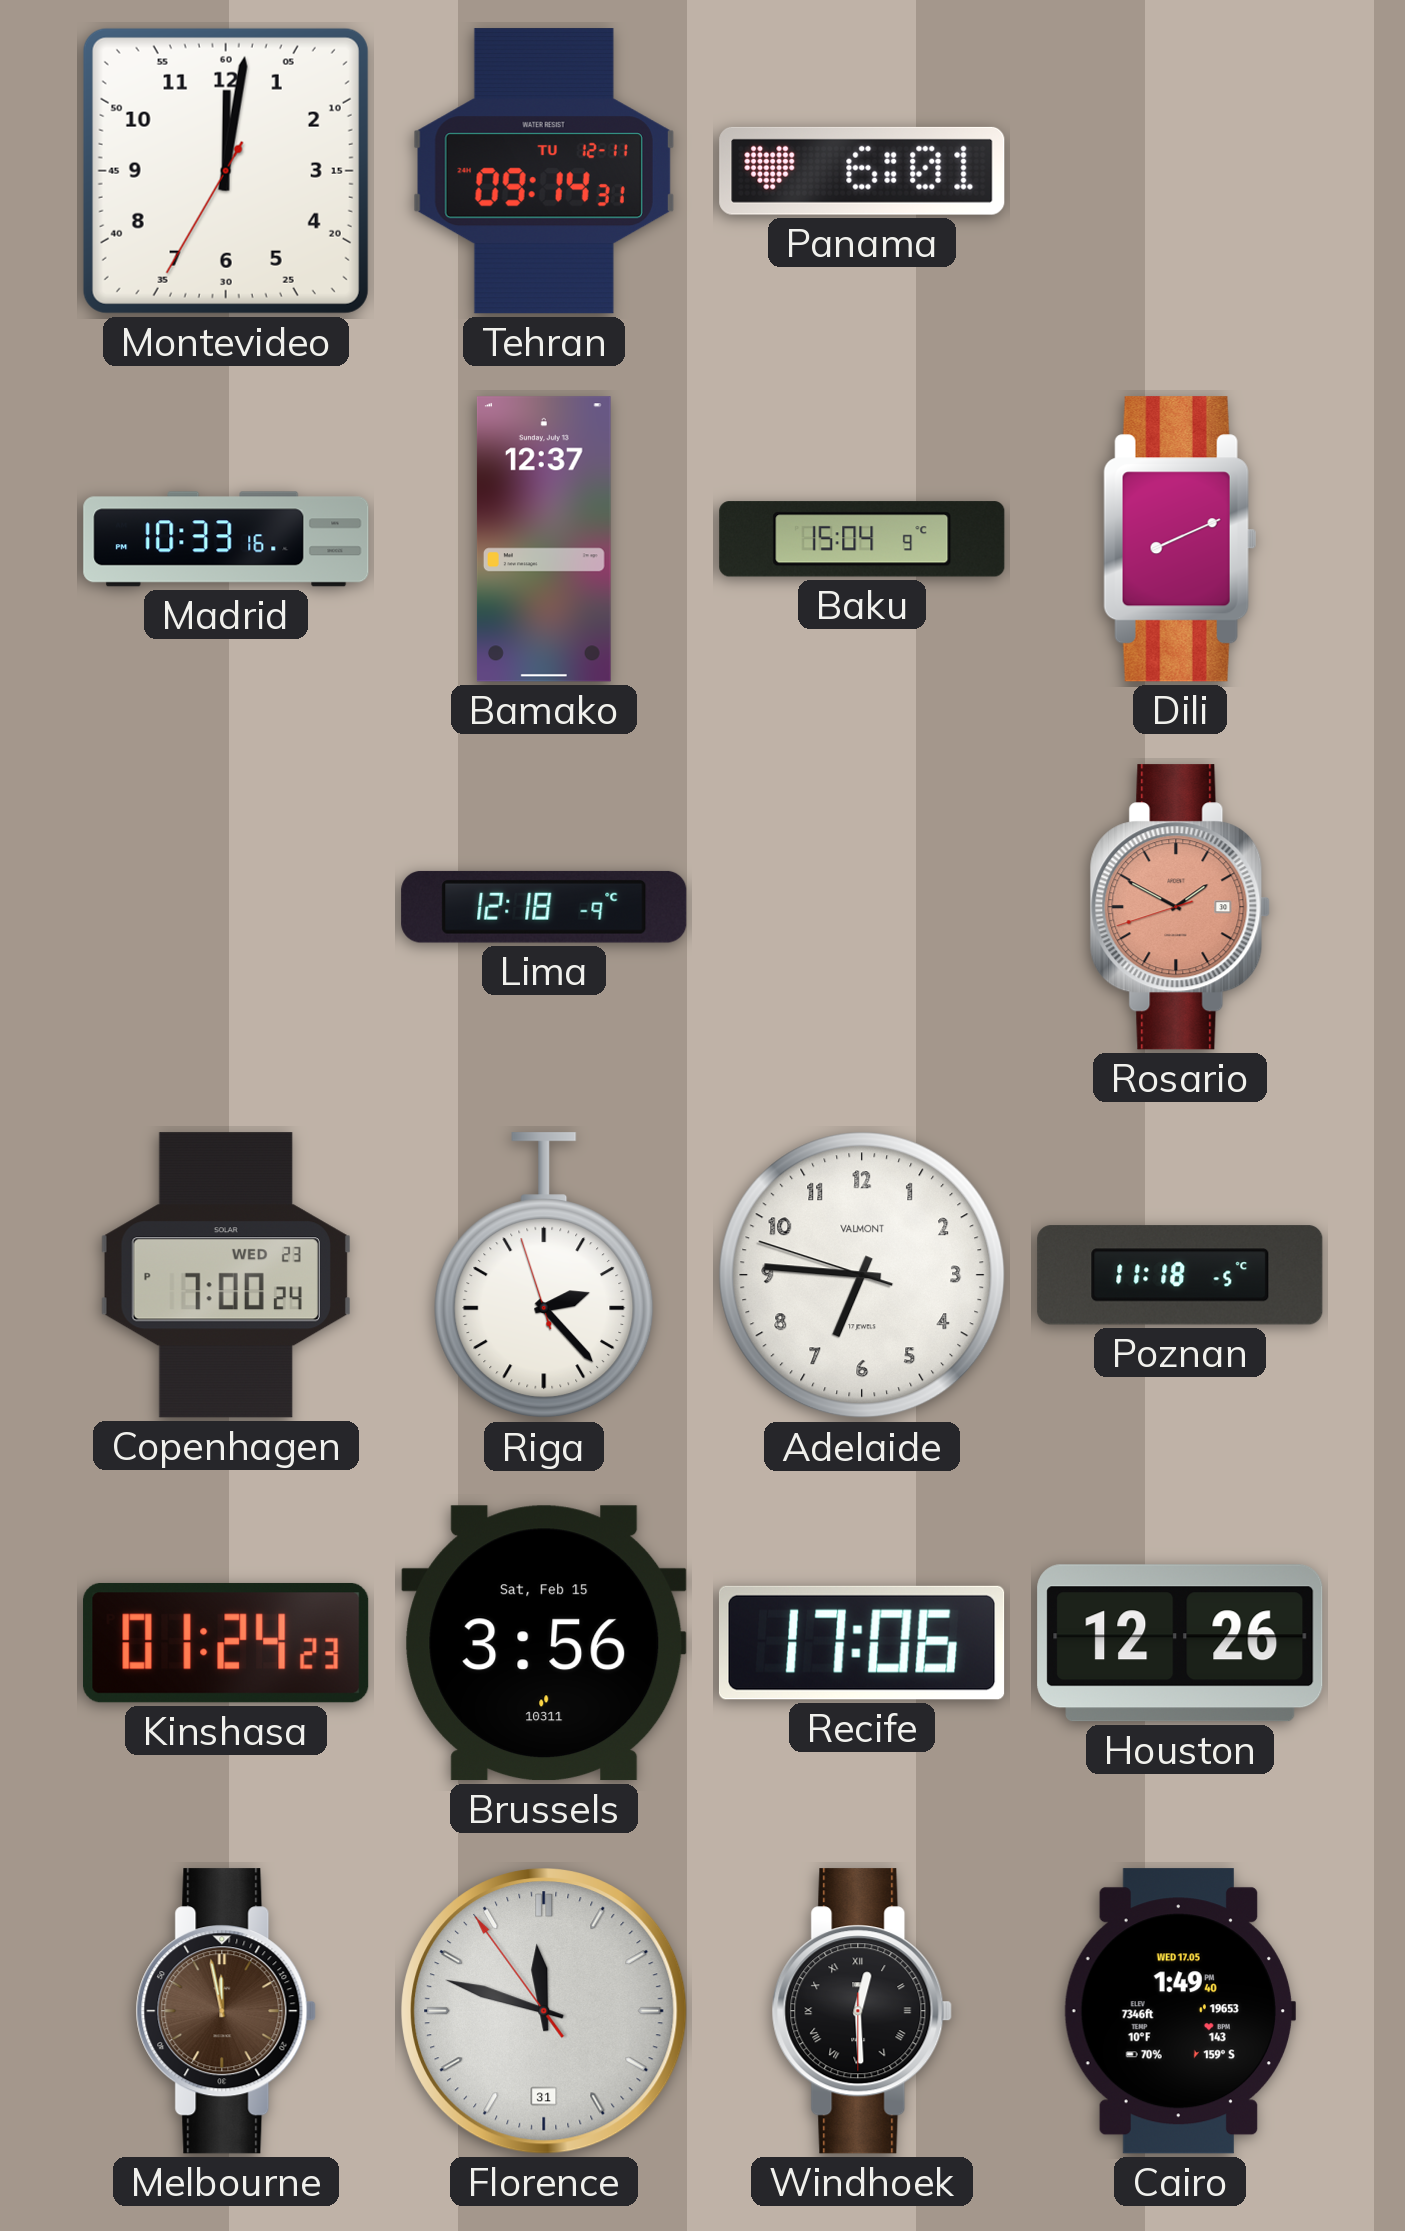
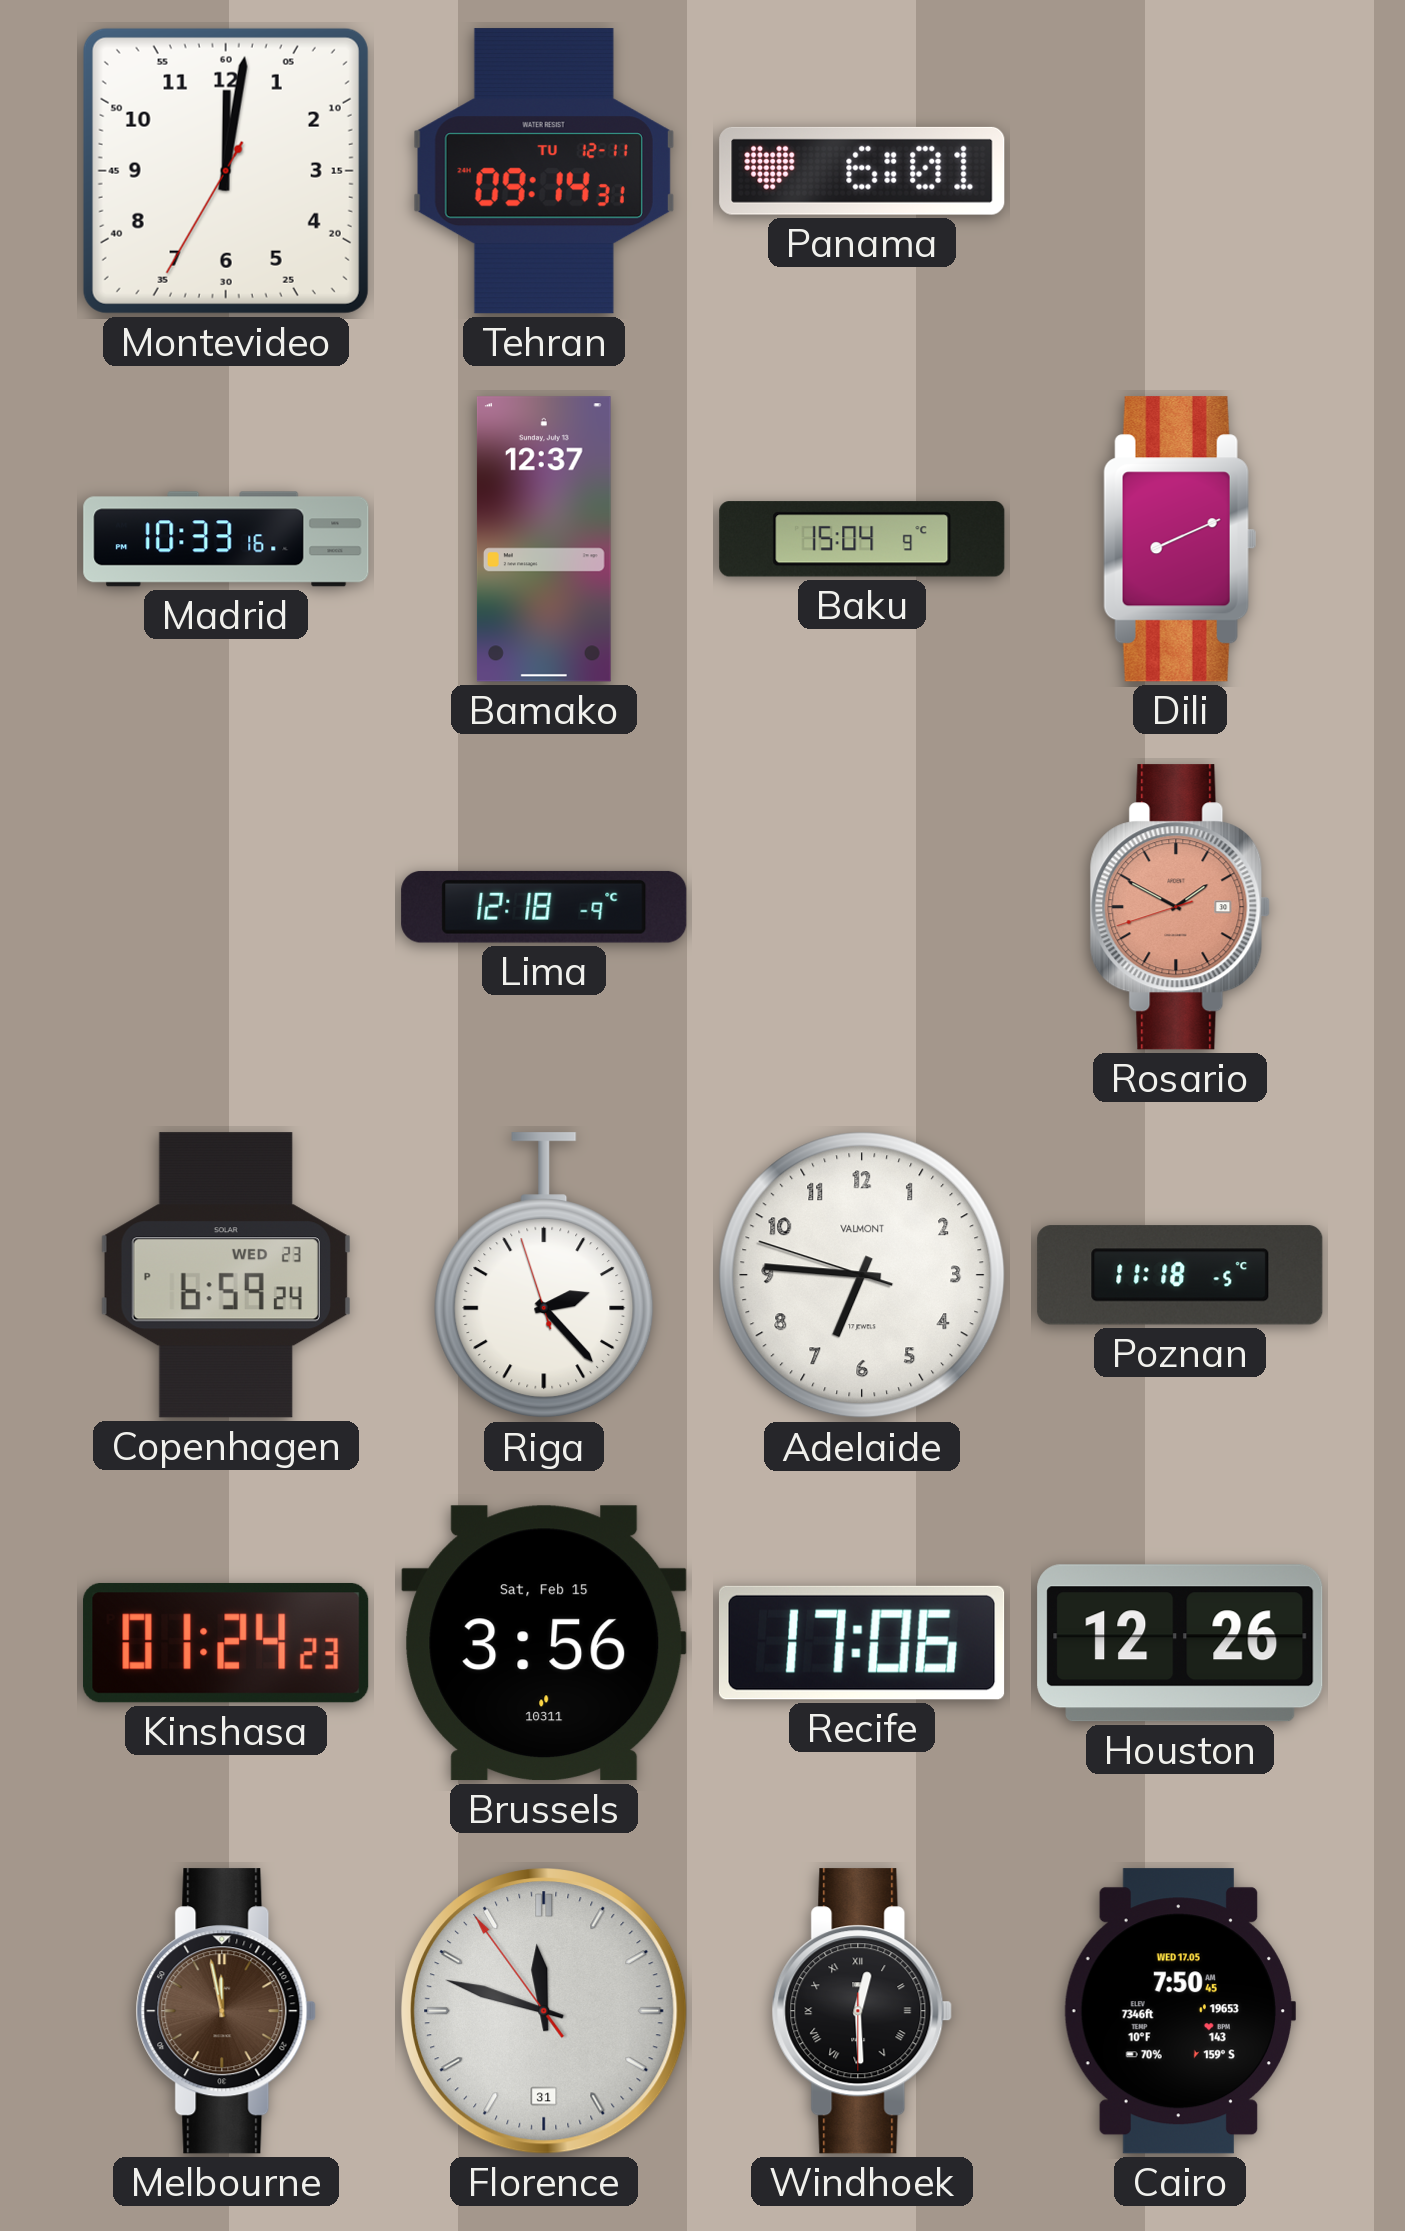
Copenhagen: 7:00 -> 6:59 (225, 1275)
Cairo: 1:49 -> 7:50 (1179, 2011)
